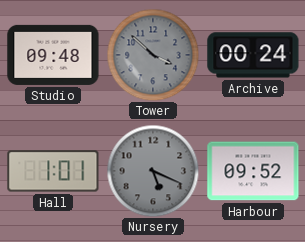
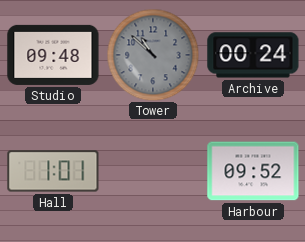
Tower: 3:52 -> 10:52 (153, 55)
Nursery: 5:19 -> none (153, 171)
